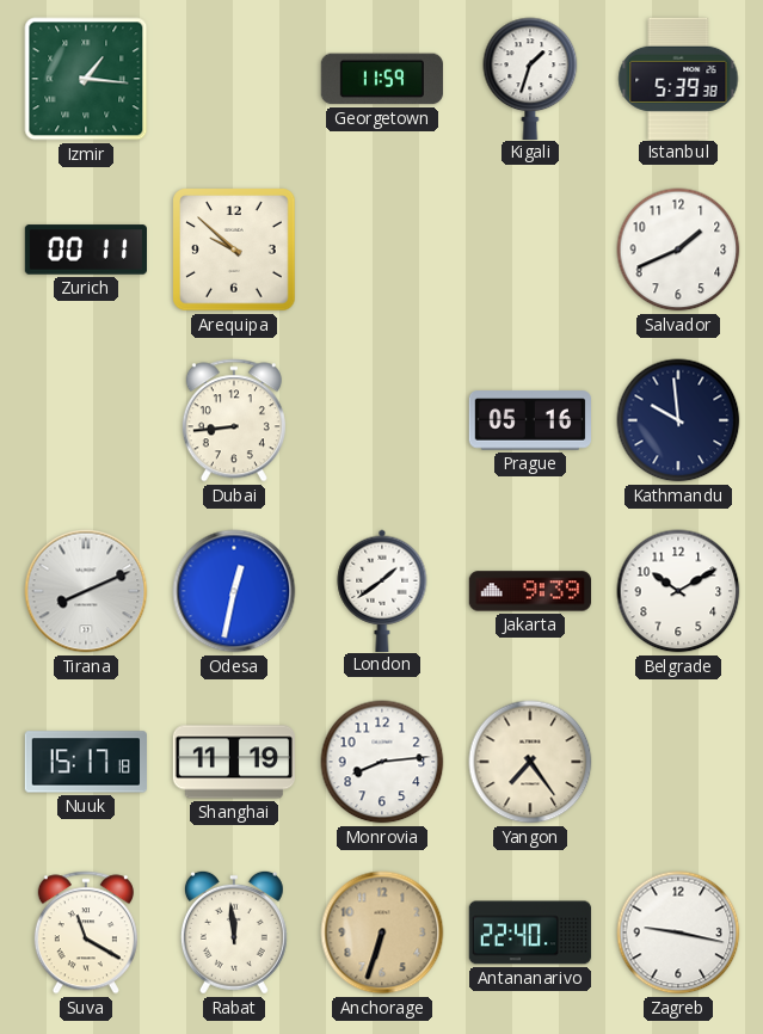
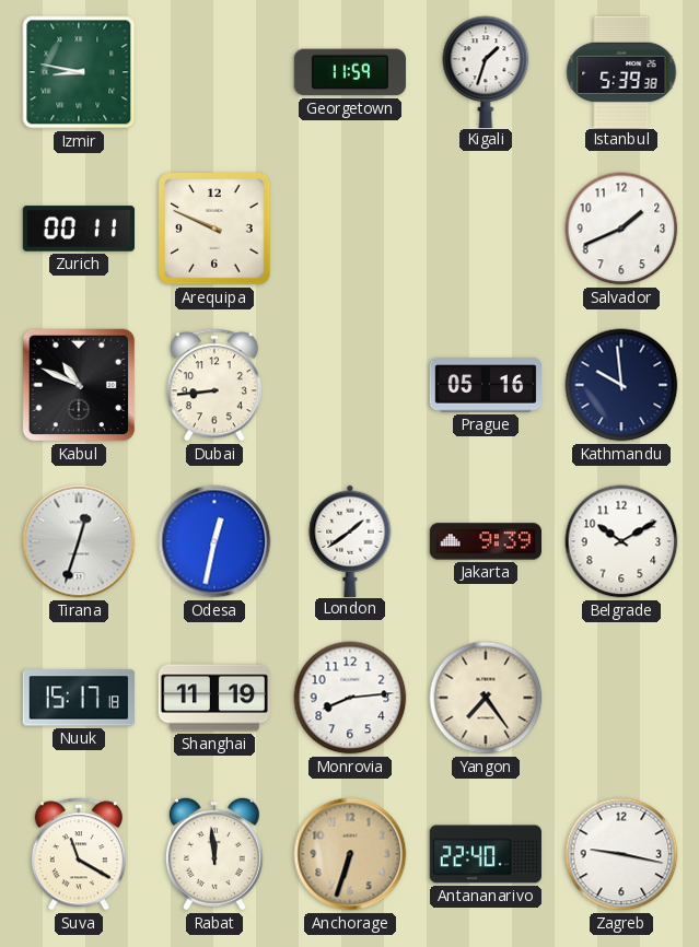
Izmir: 1:16 -> 8:47 (79, 72)
Arequipa: 9:52 -> 9:49 (214, 229)
Kabul: none -> 10:49 (79, 385)
Tirana: 8:11 -> 12:33 (79, 541)
